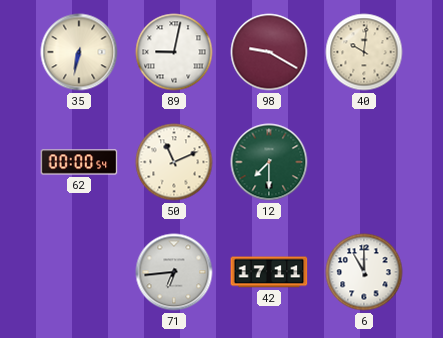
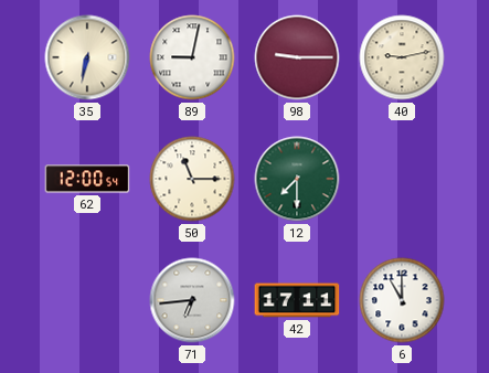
98: 9:20 -> 9:15 (297, 57)
40: 10:01 -> 9:13 (402, 57)
62: 00:00 -> 12:00 (87, 179)
50: 11:11 -> 11:15 (192, 179)
